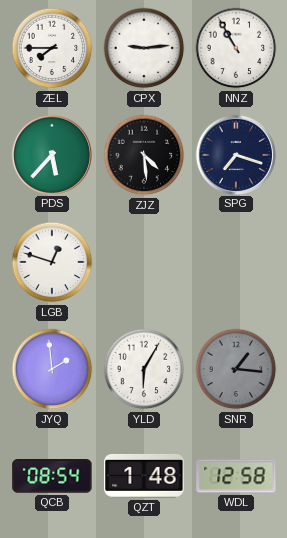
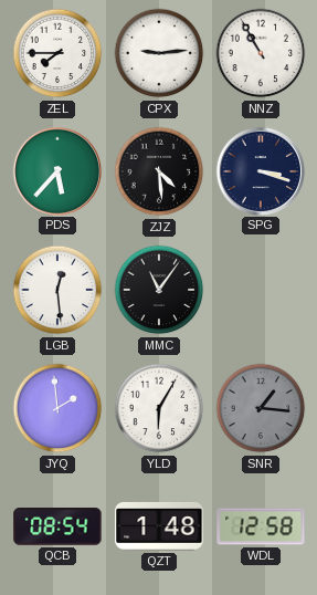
SPG: 7:18 -> 3:18 (260, 170)
LGB: 12:48 -> 12:29 (57, 290)
MMC: none -> 11:06 (159, 290)
